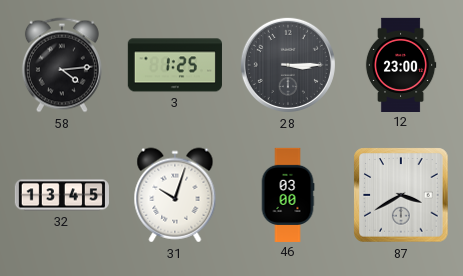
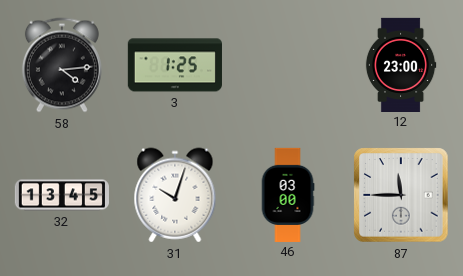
28: 3:15 -> none (288, 65)
87: 3:40 -> 11:45 (401, 195)
